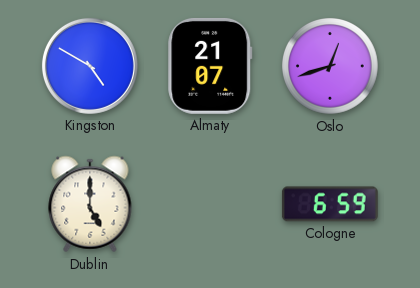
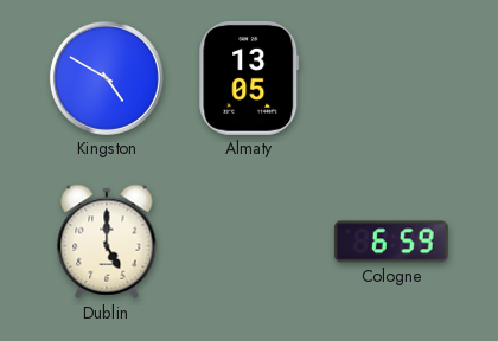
Almaty: 21:07 -> 13:05 (249, 78)
Oslo: 12:42 -> none (331, 67)
